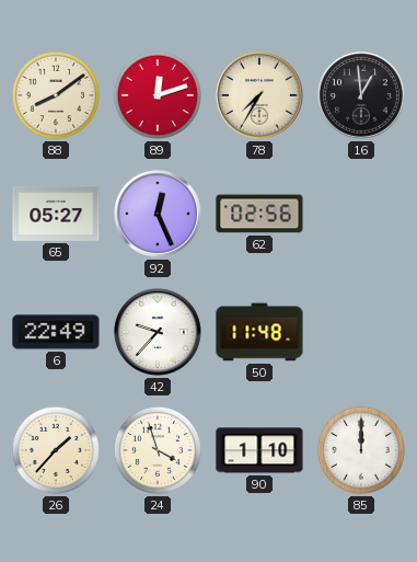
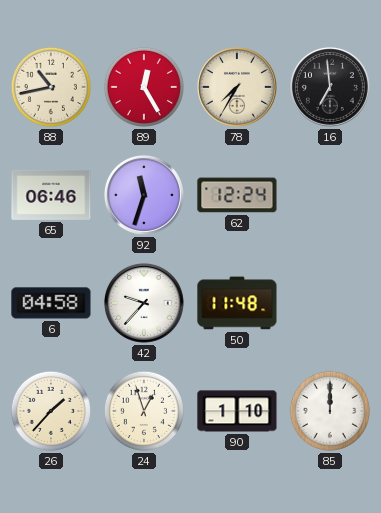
88: 8:09 -> 10:43 (51, 87)
89: 12:12 -> 12:25 (144, 87)
16: 12:59 -> 6:59 (330, 87)
65: 05:27 -> 06:46 (51, 195)
92: 12:26 -> 11:33 (144, 195)
62: 02:56 -> 12:24 (237, 195)
6: 22:49 -> 04:58 (51, 303)
24: 3:57 -> 12:57 (144, 411)
